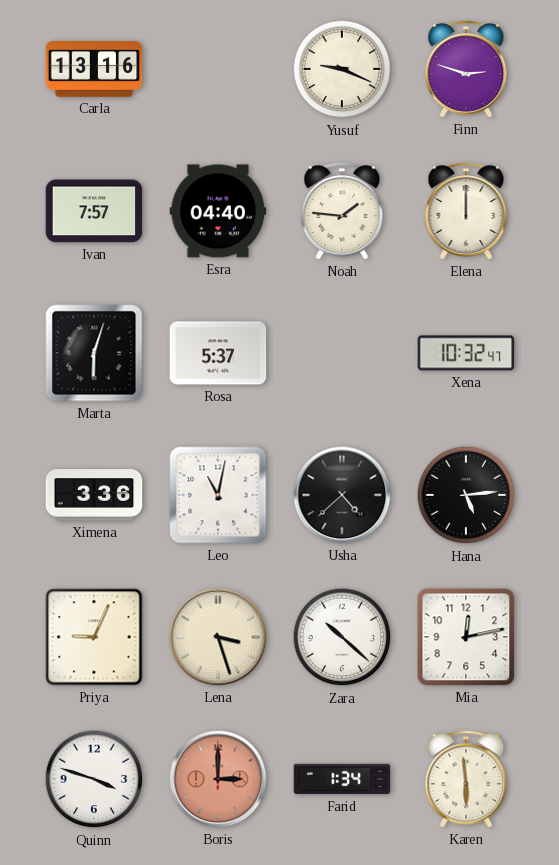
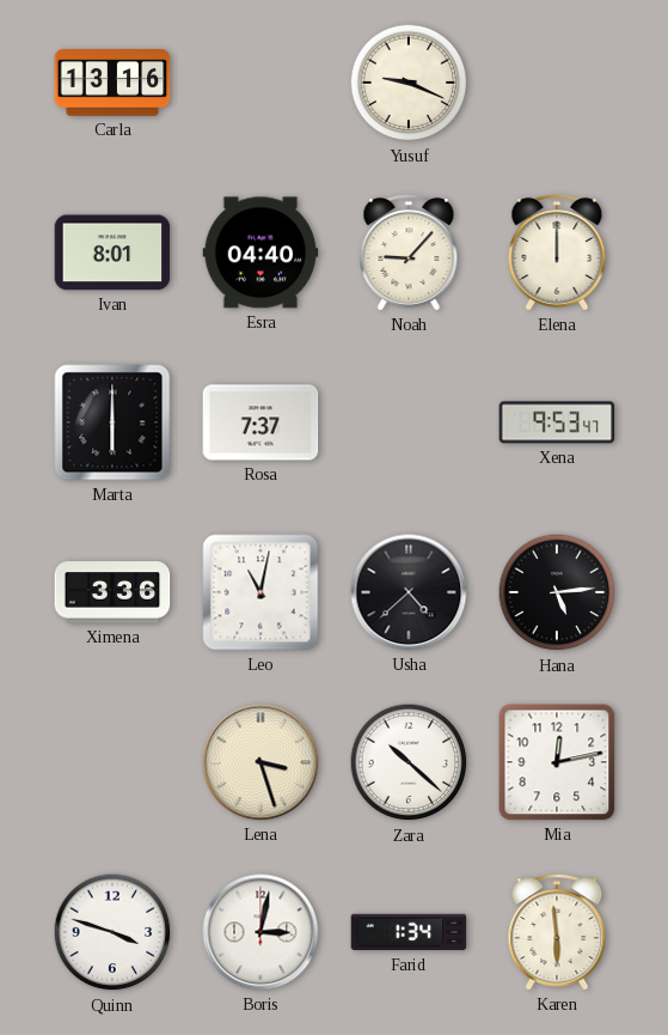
Finn: 2:48 -> none (466, 69)
Ivan: 7:57 -> 8:01 (112, 252)
Noah: 1:46 -> 9:07 (409, 252)
Marta: 6:03 -> 6:00 (112, 422)
Rosa: 5:37 -> 7:37 (261, 422)
Xena: 10:32 -> 9:53 (557, 422)
Priya: 9:04 -> none (94, 637)
Boris: 3:00 -> 3:02 (261, 932)
Boris dial: salmon -> white (261, 932)
